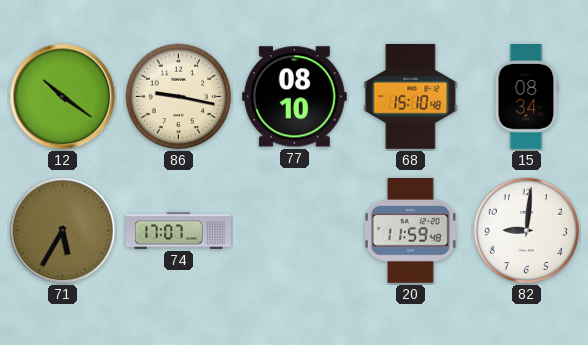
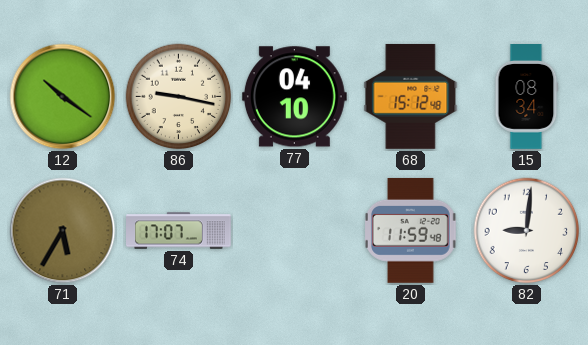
77: 08:10 -> 04:10 (294, 97)
68: 15:10 -> 15:12 (411, 96)
